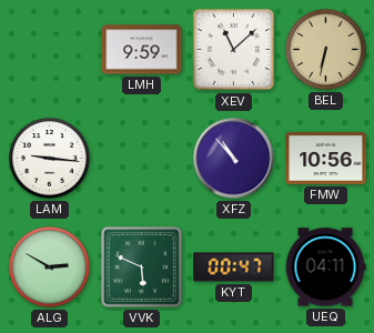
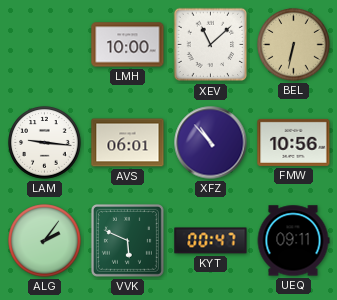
LMH: 9:59 -> 10:00 (128, 45)
AVS: none -> 06:01 (128, 143)
ALG: 2:50 -> 2:06 (45, 241)
UEQ: 04:11 -> 09:11 (293, 241)
